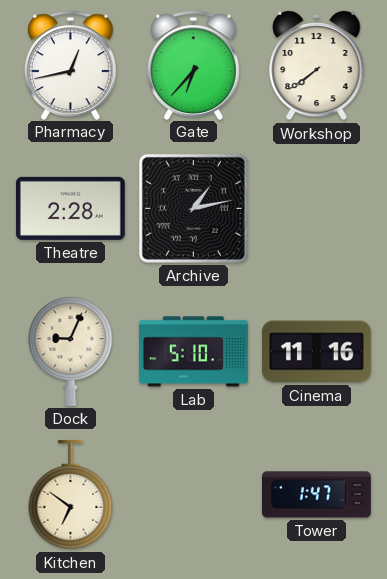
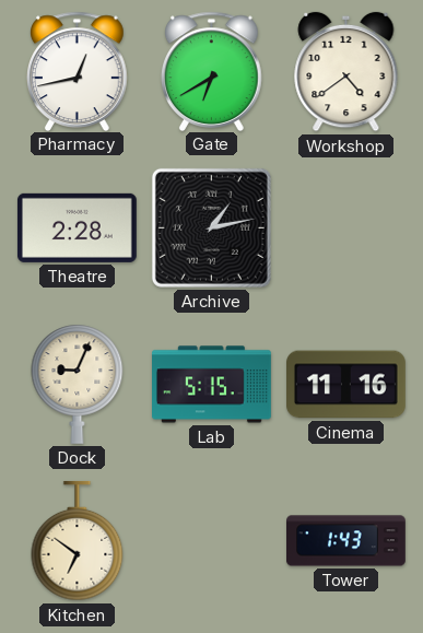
Gate: 6:37 -> 6:40 (212, 71)
Workshop: 7:39 -> 4:39 (346, 72)
Lab: 5:10 -> 5:15 (212, 385)
Tower: 1:47 -> 1:43 (346, 541)
